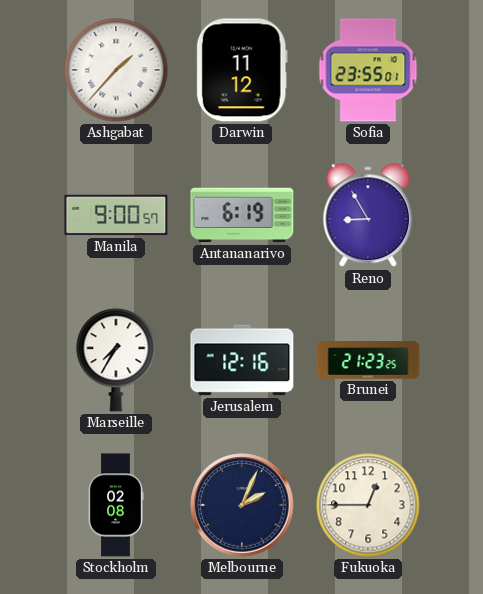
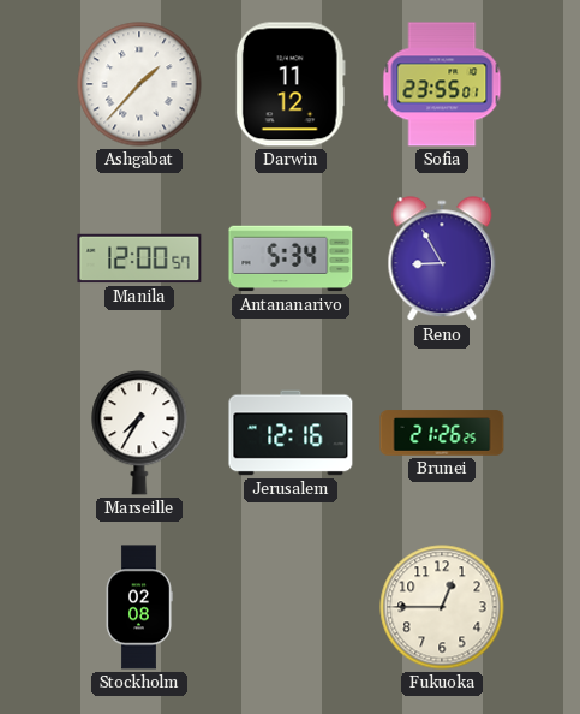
Manila: 9:00 -> 12:00 (139, 258)
Antananarivo: 6:19 -> 5:34 (291, 258)
Brunei: 21:23 -> 21:26 (442, 433)
Melbourne: 2:04 -> none (242, 505)
